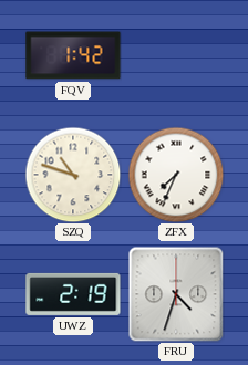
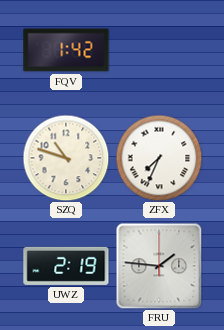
FRU: 4:33 -> 1:46 (159, 266)
